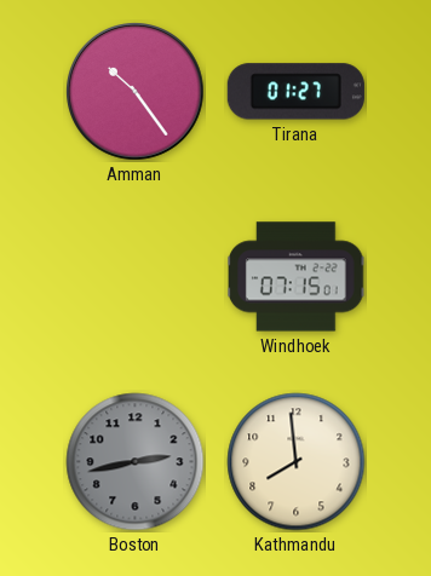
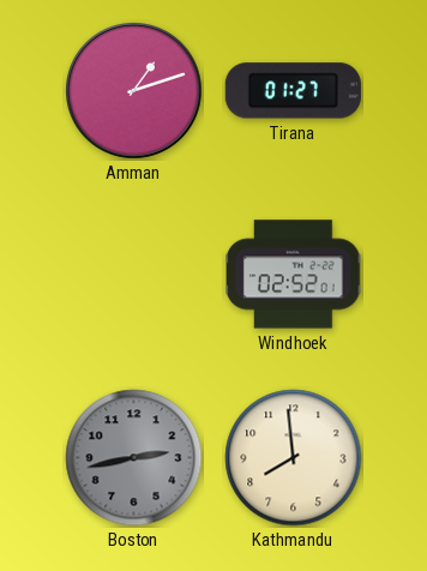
Amman: 10:24 -> 1:12 (134, 91)
Windhoek: 07:15 -> 02:52 (294, 275)
